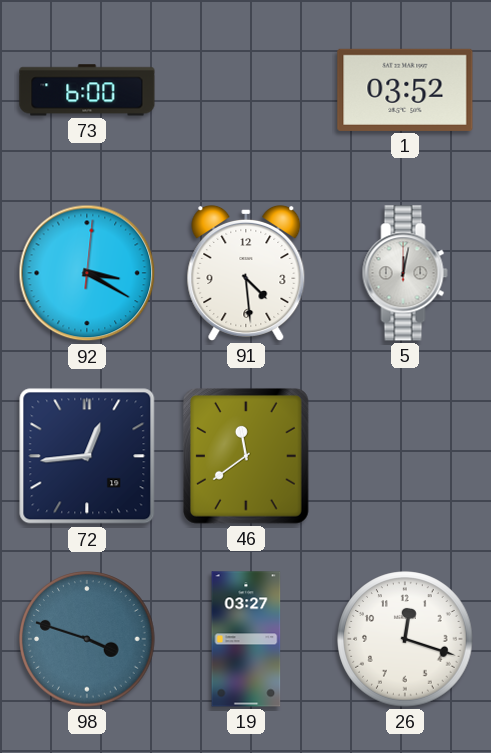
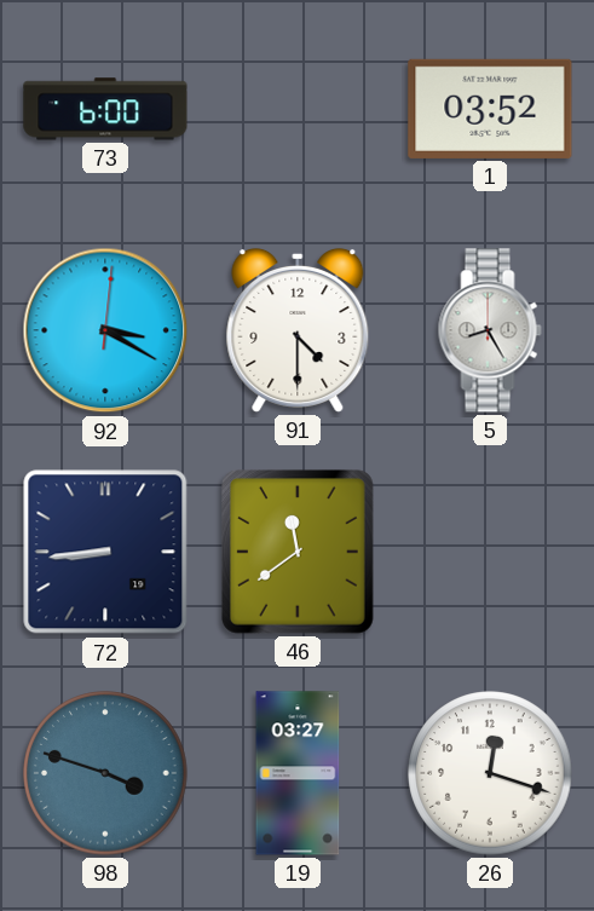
91: 4:29 -> 4:30 (298, 330)
5: 12:02 -> 8:25 (490, 330)
72: 12:44 -> 8:44 (105, 552)
